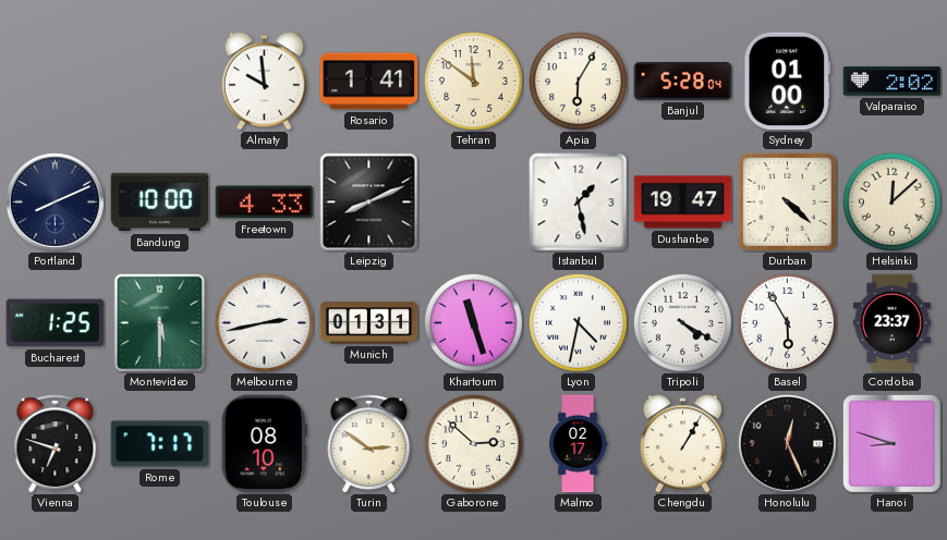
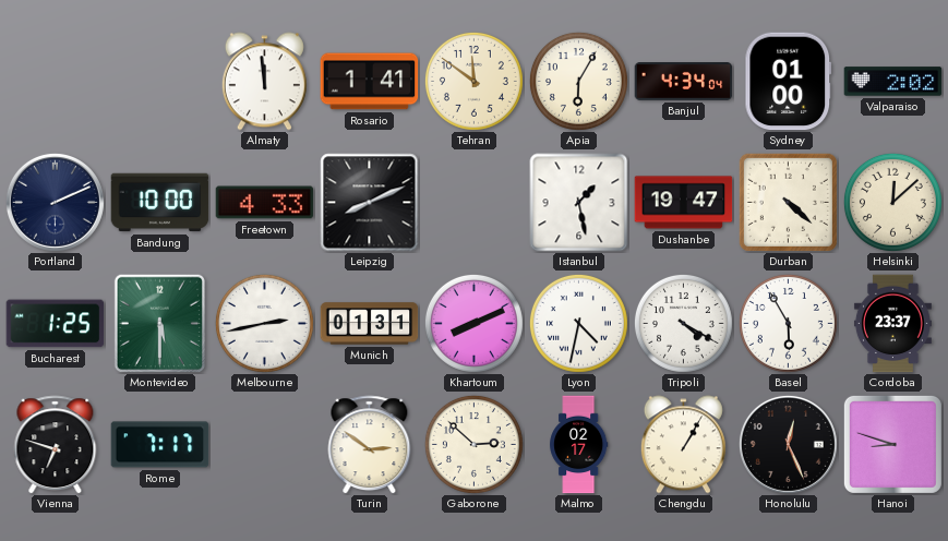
Almaty: 9:59 -> 11:59 (264, 82)
Banjul: 5:28 -> 4:34 (684, 82)
Portland: 8:11 -> 2:11 (55, 202)
Khartoum: 11:27 -> 8:11 (473, 323)
Toulouse: 08:10 -> none (264, 444)
